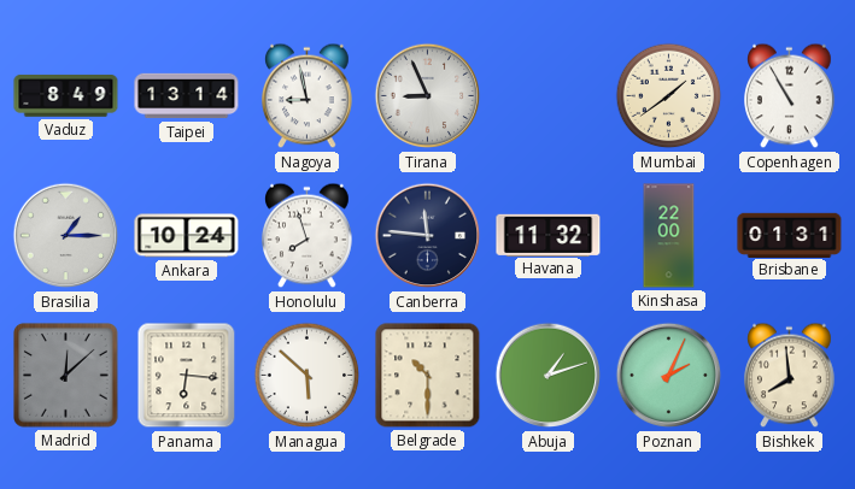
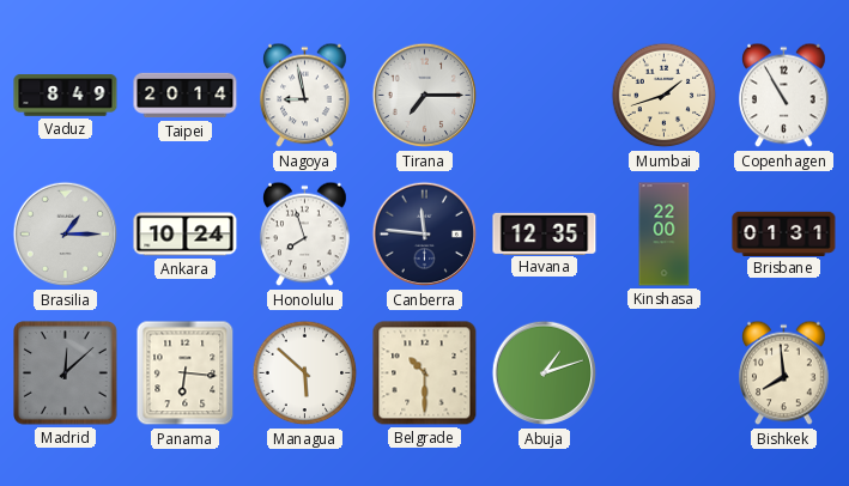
Taipei: 13:14 -> 20:14 (186, 96)
Tirana: 8:56 -> 7:15 (425, 96)
Mumbai: 1:39 -> 1:42 (665, 96)
Havana: 11:32 -> 12:35 (545, 233)
Poznan: 2:04 -> none (669, 376)
